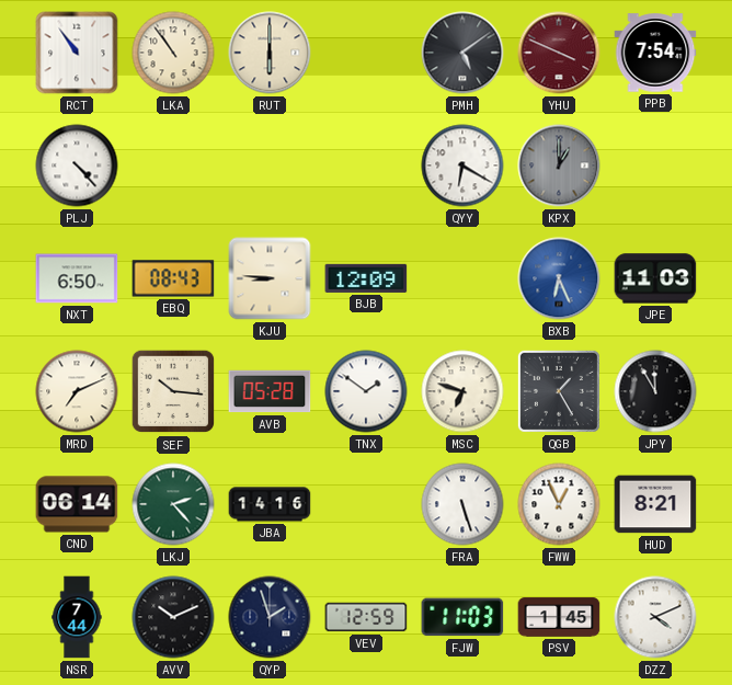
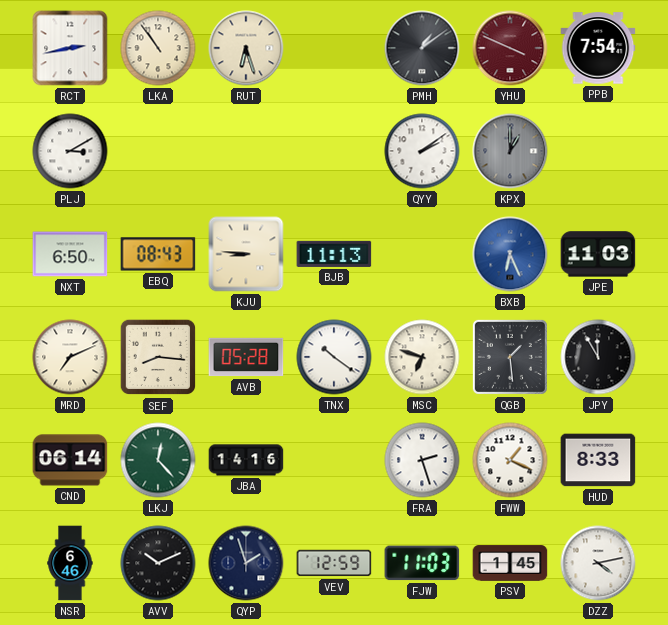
RCT: 10:54 -> 2:43 (70, 48)
RUT: 6:00 -> 6:27 (246, 48)
PMH: 5:09 -> 1:09 (422, 48)
PLJ: 4:23 -> 3:10 (70, 151)
QYY: 6:20 -> 2:09 (422, 151)
BJB: 12:09 -> 11:13 (334, 254)
SEF: 10:16 -> 8:16 (158, 357)
TNX: 1:51 -> 10:21 (334, 357)
QGB: 1:25 -> 1:29 (510, 357)
LKJ: 2:23 -> 12:23 (158, 460)
FRA: 5:27 -> 2:27 (422, 460)
FWW: 12:56 -> 1:19 (510, 460)
HUD: 8:21 -> 8:33 (598, 460)
NSR: 7:44 -> 6:46 (70, 563)
DZZ: 4:11 -> 4:13 (598, 563)
